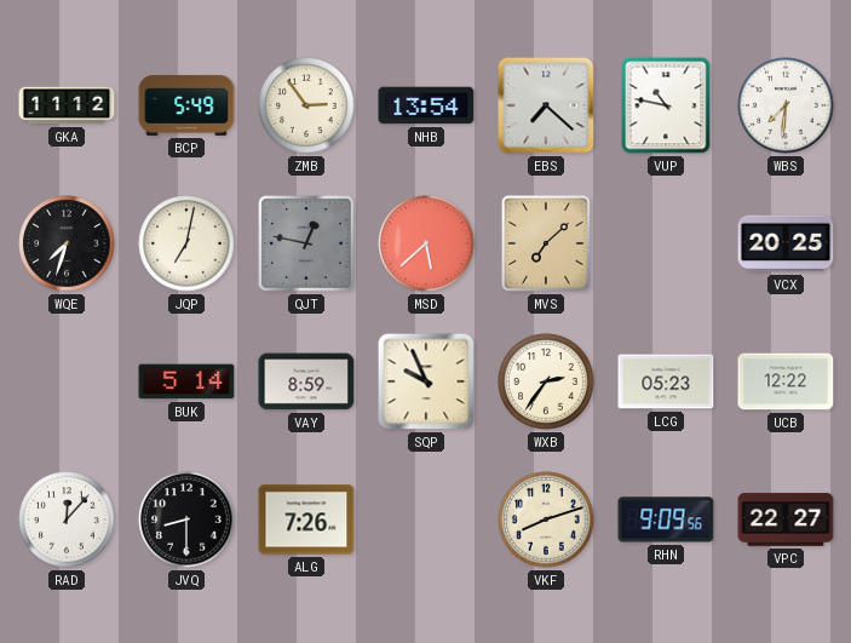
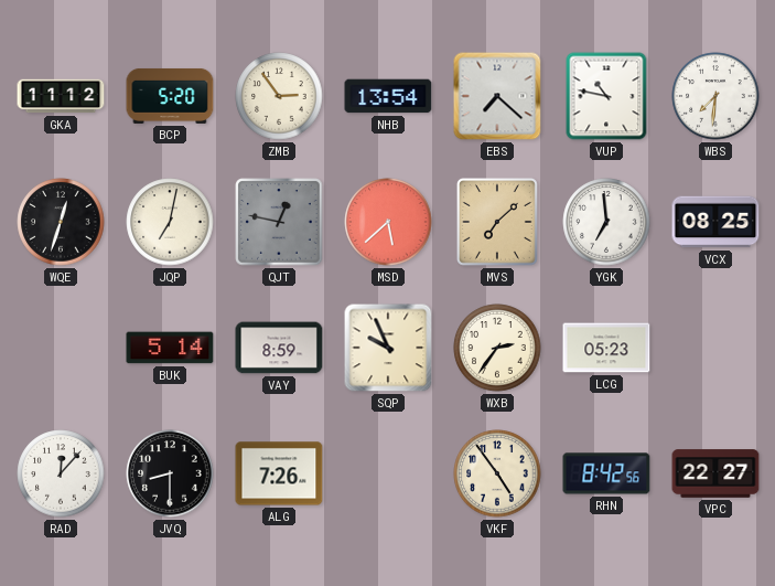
BCP: 5:49 -> 5:20 (170, 96)
WQE: 7:33 -> 12:33 (61, 222)
YGK: none -> 6:59 (606, 222)
VCX: 20:25 -> 08:25 (715, 222)
UCB: 12:22 -> none (786, 381)
VKF: 8:12 -> 4:54 (497, 473)
RHN: 9:09 -> 8:42 (606, 473)
